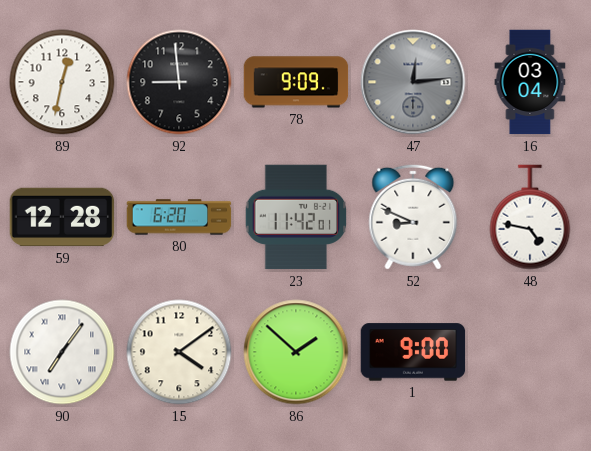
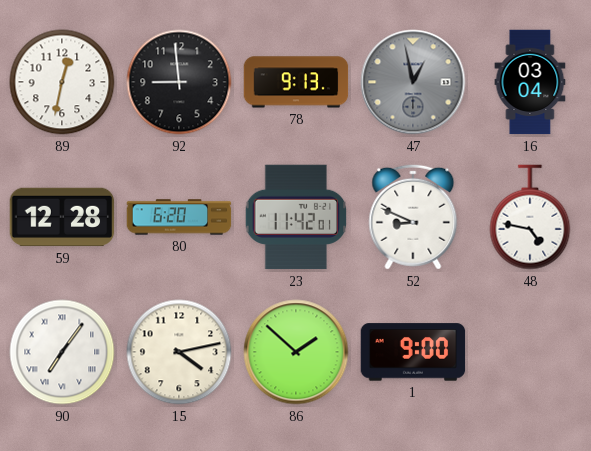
78: 9:09 -> 9:13 (296, 82)
47: 12:14 -> 12:58 (413, 82)
15: 4:09 -> 4:13 (179, 352)
